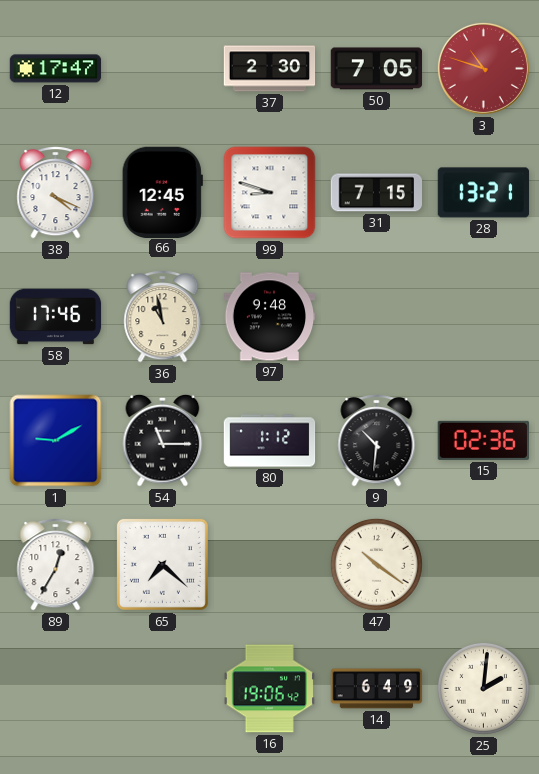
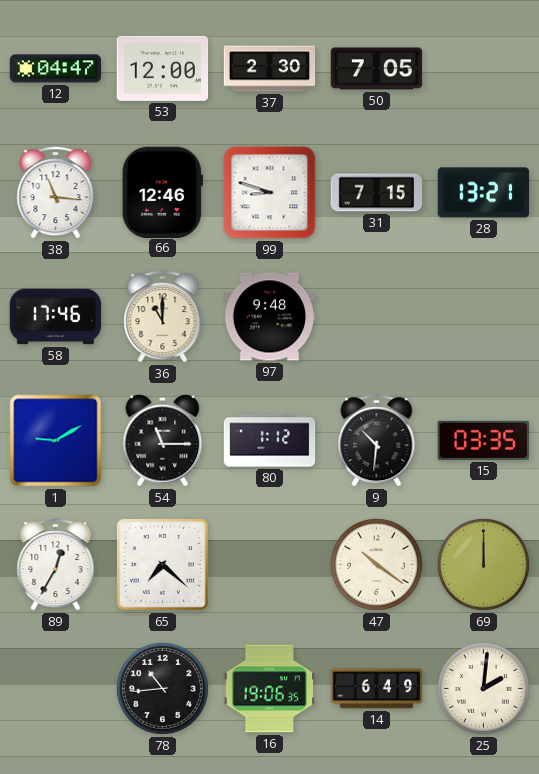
12: 17:47 -> 04:47 (56, 69)
53: none -> 12:00 (163, 68)
3: 10:48 -> none (483, 68)
38: 4:19 -> 11:16 (56, 193)
66: 12:45 -> 12:46 (162, 192)
36: 10:58 -> 11:00 (163, 317)
15: 02:36 -> 03:35 (483, 440)
69: none -> 12:00 (483, 564)
78: none -> 10:44 (162, 688)
16: 19:06:42 -> 19:06:35 (269, 689)
